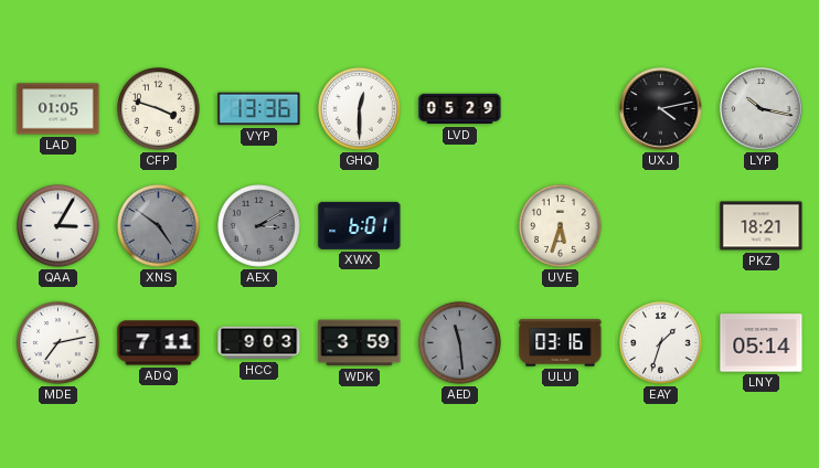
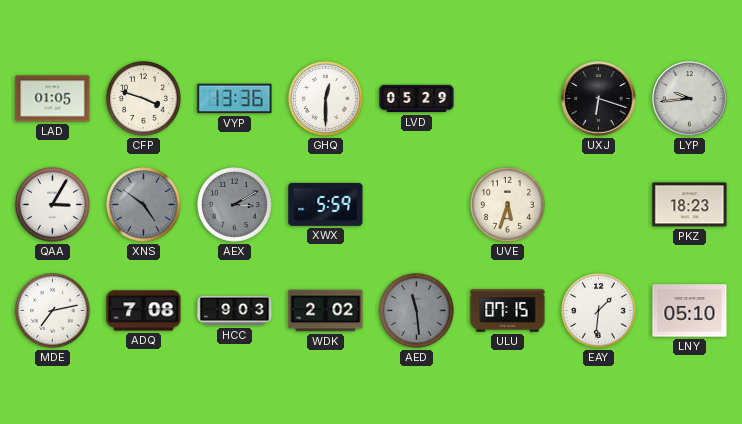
UXJ: 4:13 -> 6:18 (599, 99)
LYP: 10:17 -> 9:44 (690, 99)
XWX: 6:01 -> 5:59 (326, 204)
PKZ: 18:21 -> 18:23 (690, 205)
ADQ: 7:11 -> 7:08 (144, 311)
WDK: 3:59 -> 2:02 (326, 311)
ULU: 03:16 -> 07:15 (508, 311)
EAY: 1:33 -> 1:31 (599, 311)
LNY: 05:14 -> 05:10 (690, 311)
